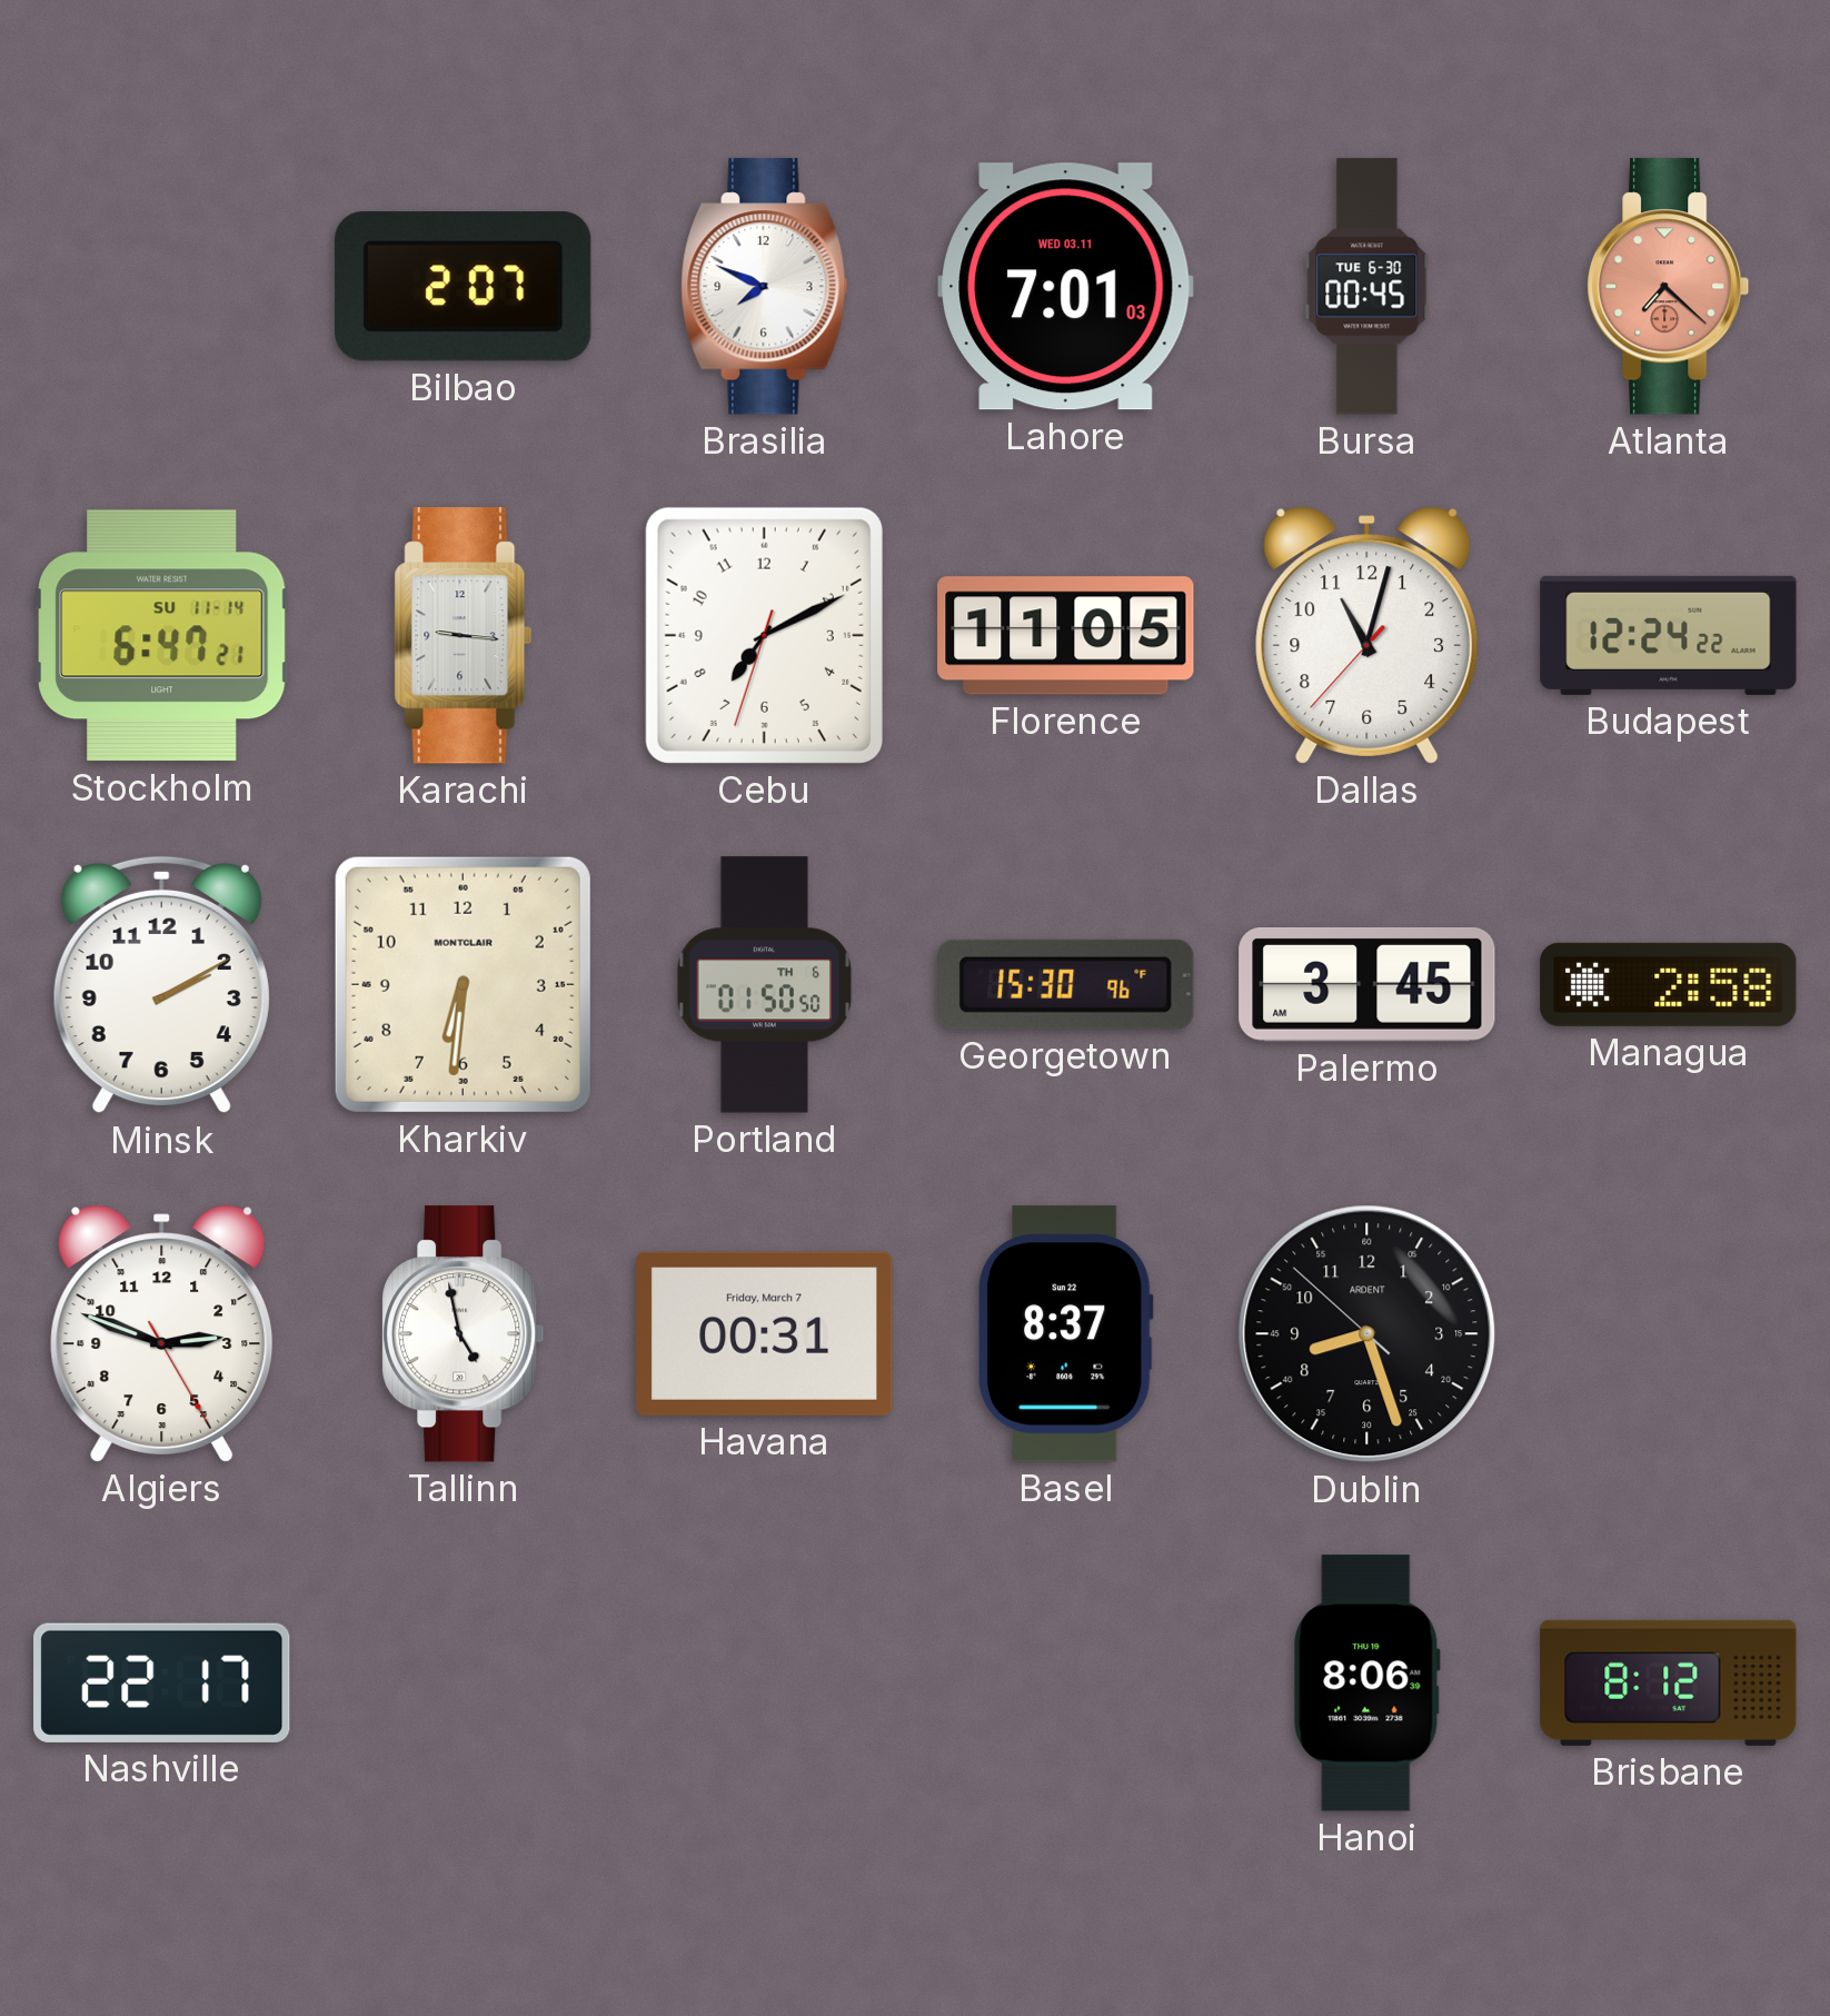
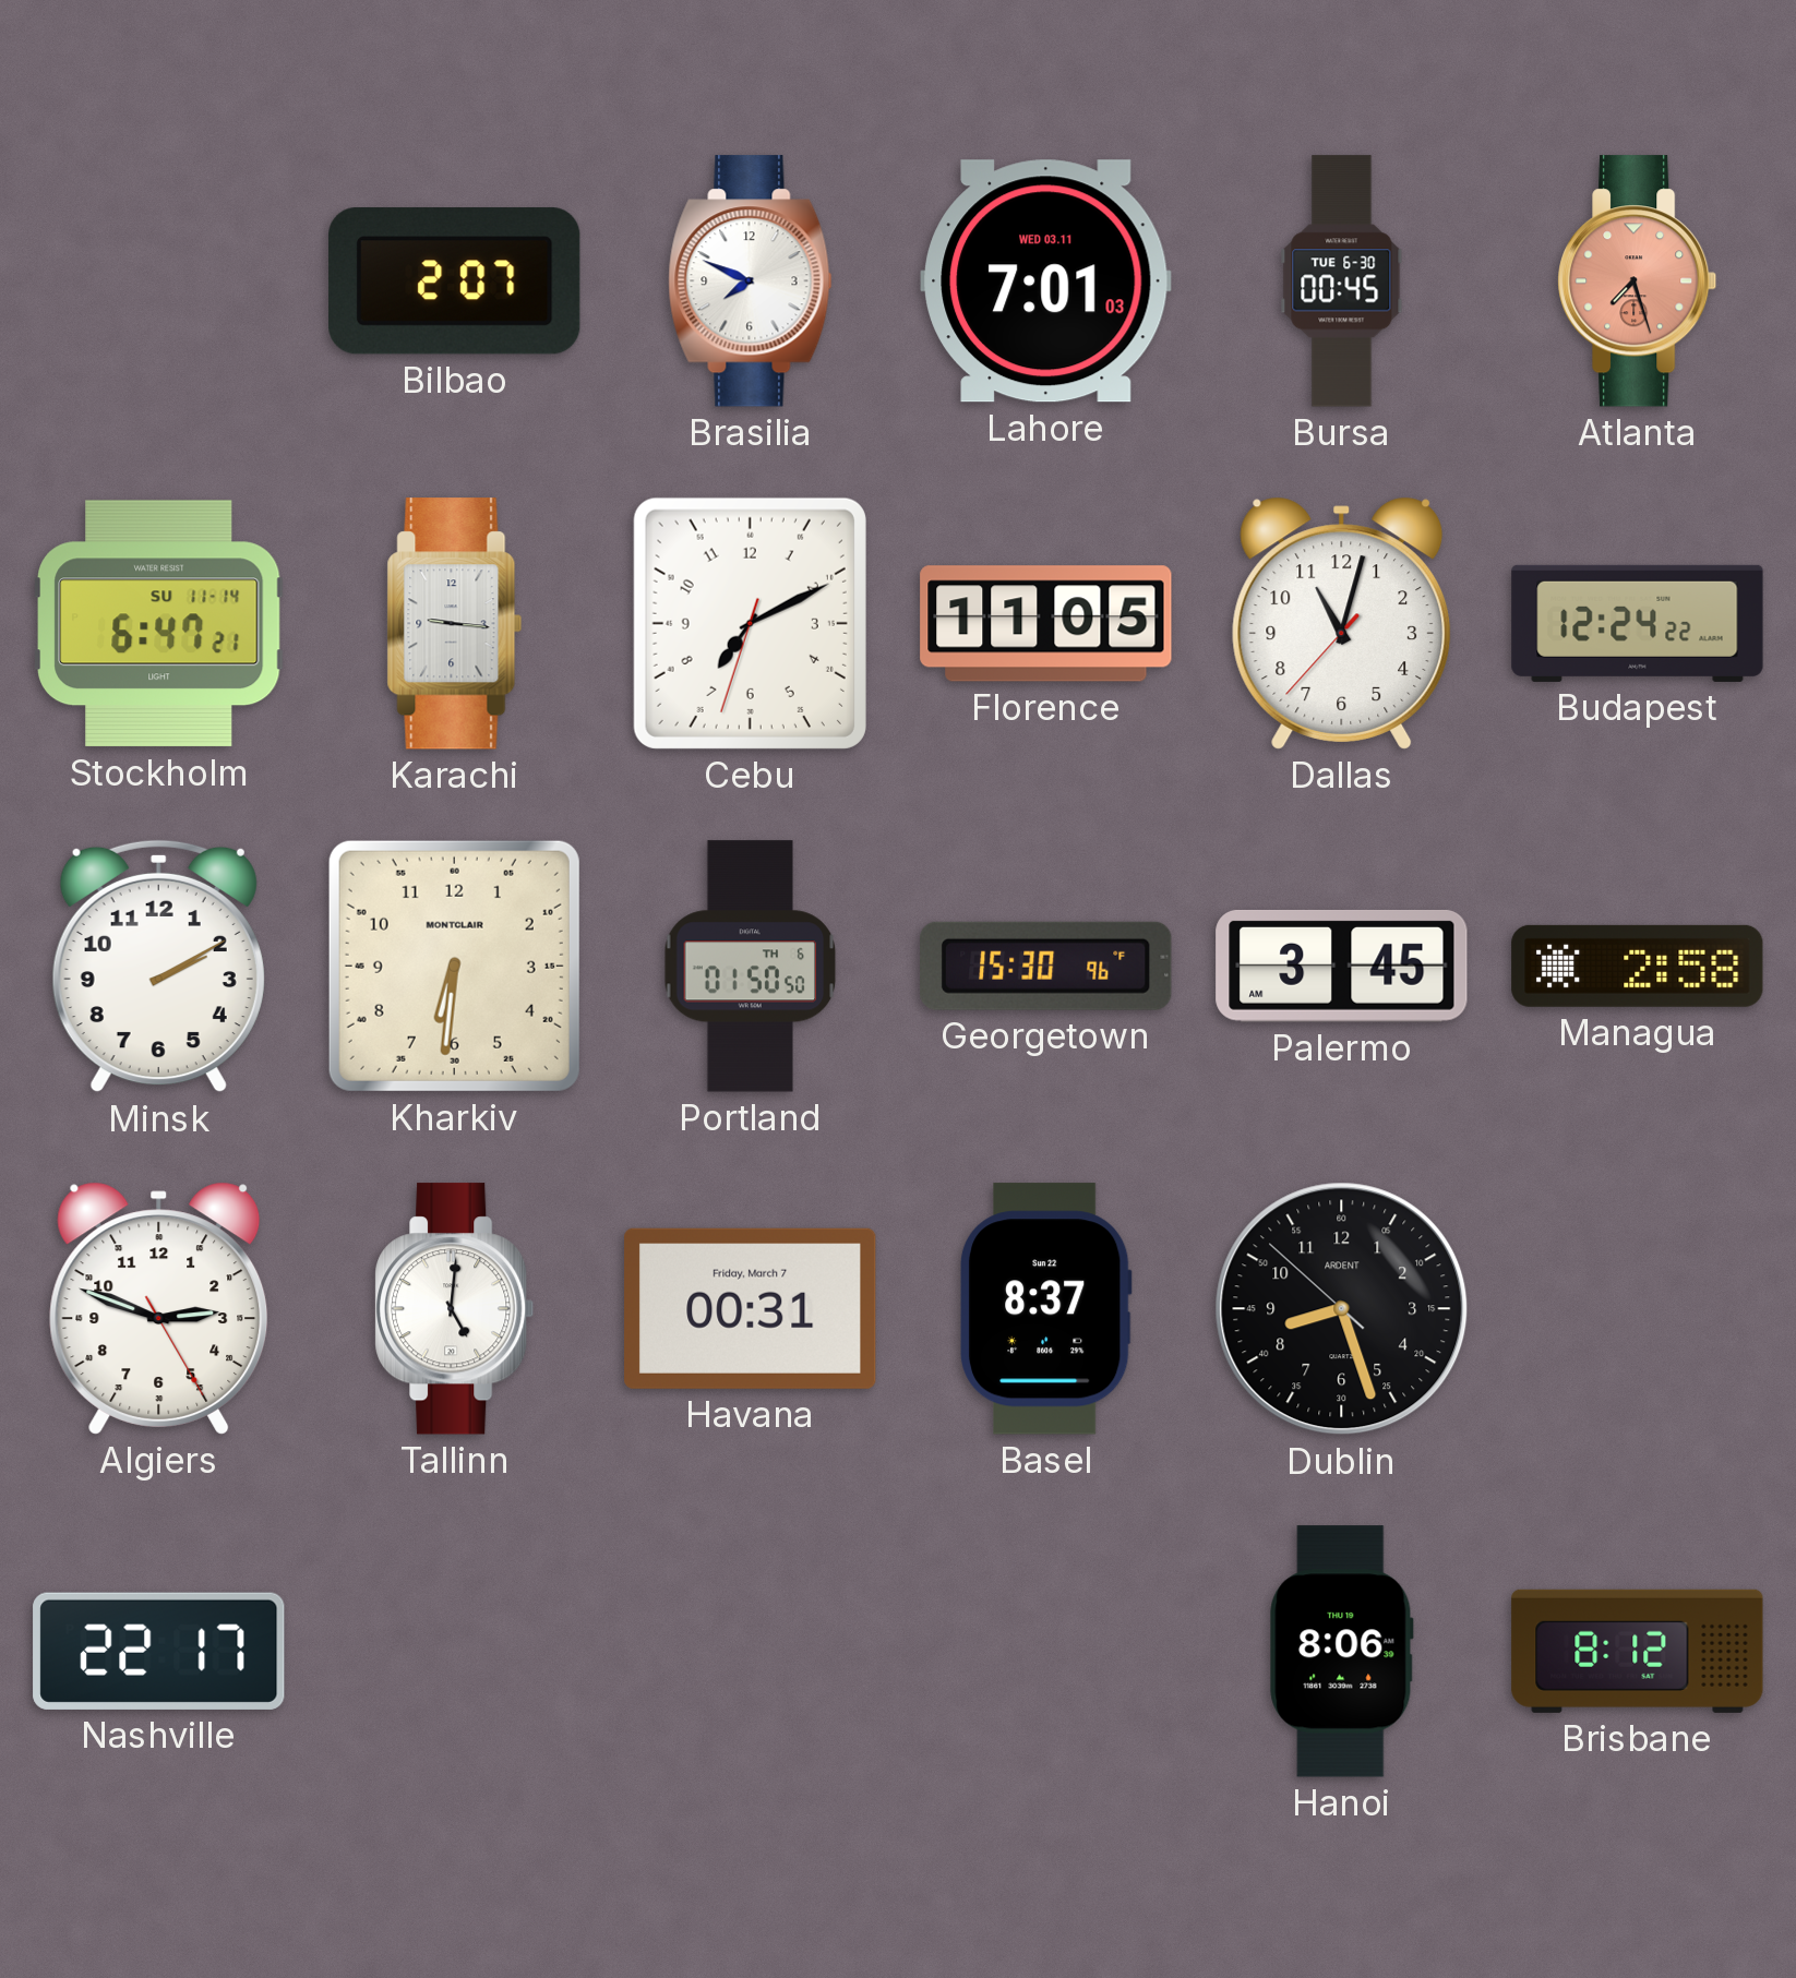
Atlanta: 7:22 -> 7:27 (1638, 281)
Tallinn: 4:58 -> 5:01 (455, 1309)
